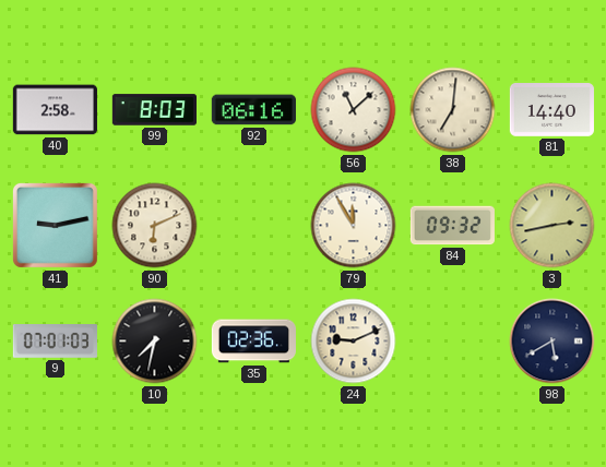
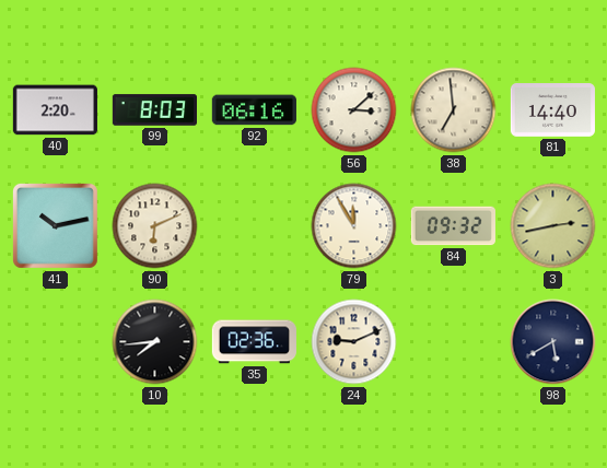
40: 2:58 -> 2:20 (55, 110)
56: 11:08 -> 3:08 (354, 110)
38: 7:01 -> 6:59 (454, 110)
41: 9:13 -> 10:13 (55, 225)
9: 07:01 -> none (55, 342)
10: 7:32 -> 7:44 (155, 342)
